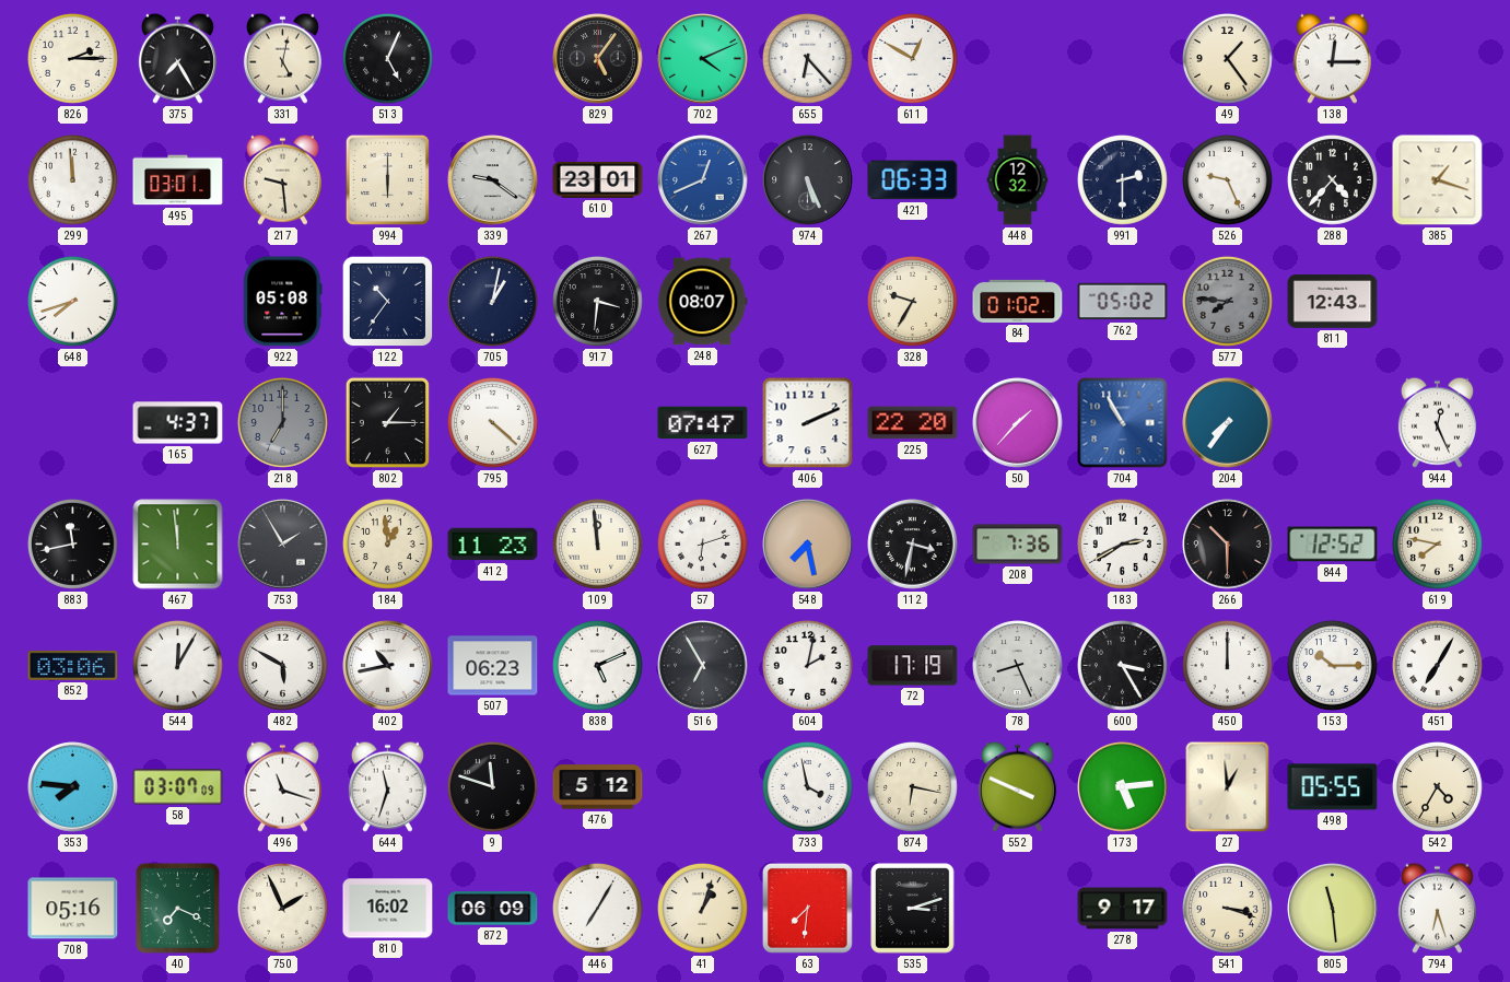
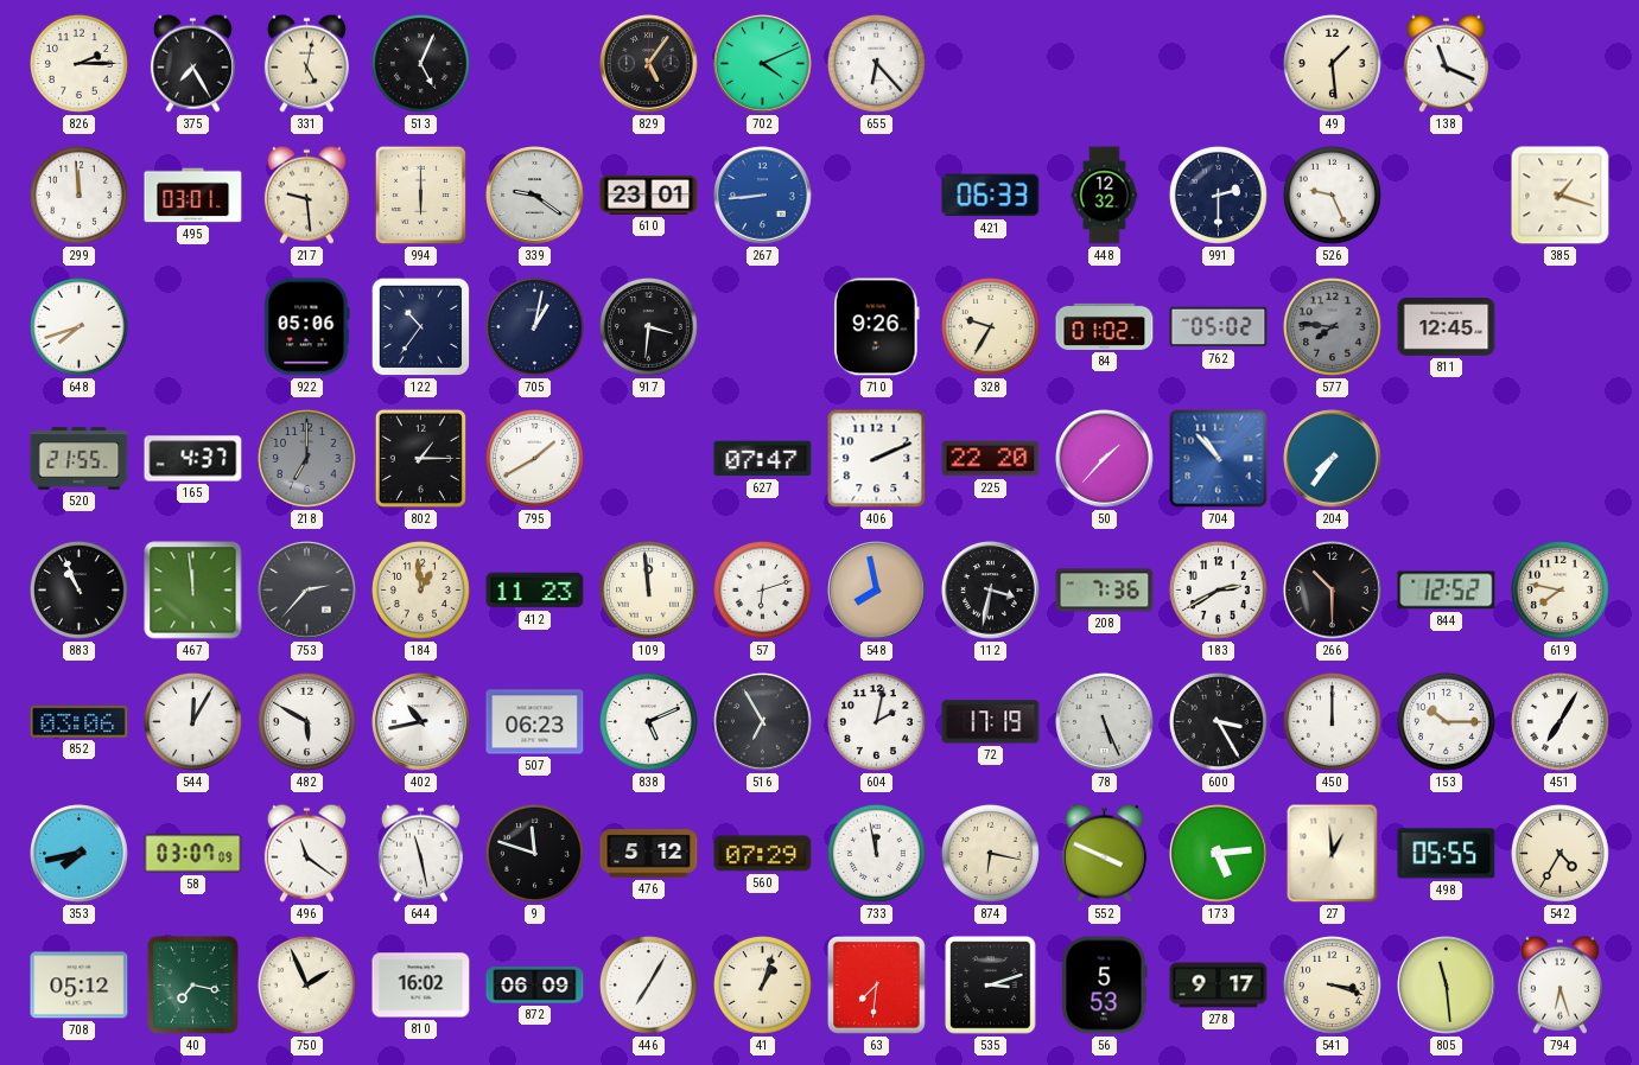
611: 12:50 -> none (912, 58)
49: 1:24 -> 1:29 (1332, 63)
138: 12:15 -> 11:19 (1446, 63)
267: 12:41 -> 8:44 (763, 196)
974: 5:26 -> none (808, 180)
288: 4:37 -> none (1332, 179)
922: 05:08 -> 05:06 (307, 327)
248: 08:07 -> none (703, 302)
710: none -> 9:26 (877, 327)
811: 12:43 -> 12:45 (1447, 327)
520: none -> 21:55 (80, 459)
795: 4:22 -> 1:40 (534, 458)
704: 10:55 -> 10:53 (1219, 459)
944: 12:26 -> none (1437, 422)
883: 11:43 -> 10:56 (78, 589)
753: 1:55 -> 2:37 (307, 591)
548: 7:28 -> 7:58 (877, 591)
78: 8:26 -> 5:26 (1105, 722)
353: 7:46 -> 7:43 (80, 854)
496: 11:18 -> 11:21 (306, 853)
644: 11:33 -> 11:28 (420, 853)
560: none -> 07:29 (763, 854)
733: 3:58 -> 11:58 (876, 853)
708: 05:16 -> 05:12 (80, 986)
40: 7:19 -> 7:17 (193, 986)
56: none -> 5:53 (1105, 986)
